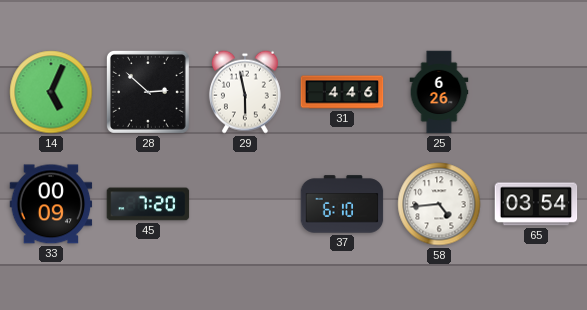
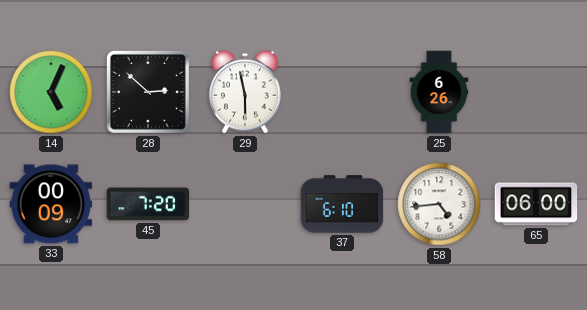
31: 4:46 -> none (342, 92)
65: 03:54 -> 06:00 (536, 204)
